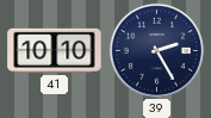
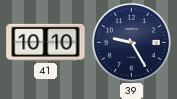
39: 2:25 -> 9:25 (131, 42)
